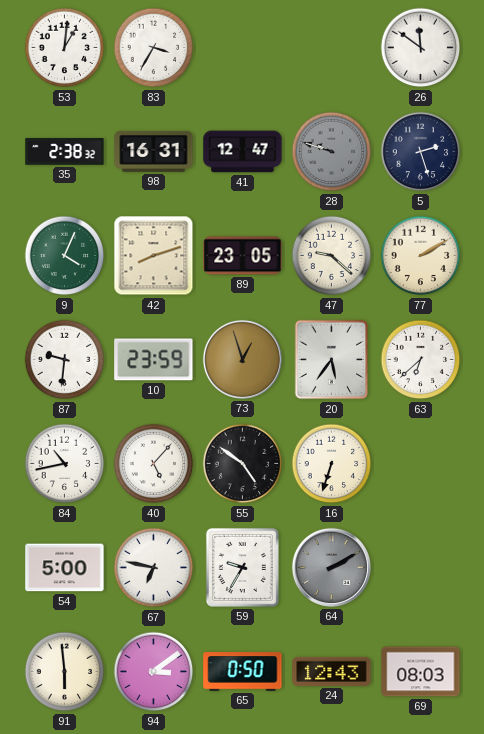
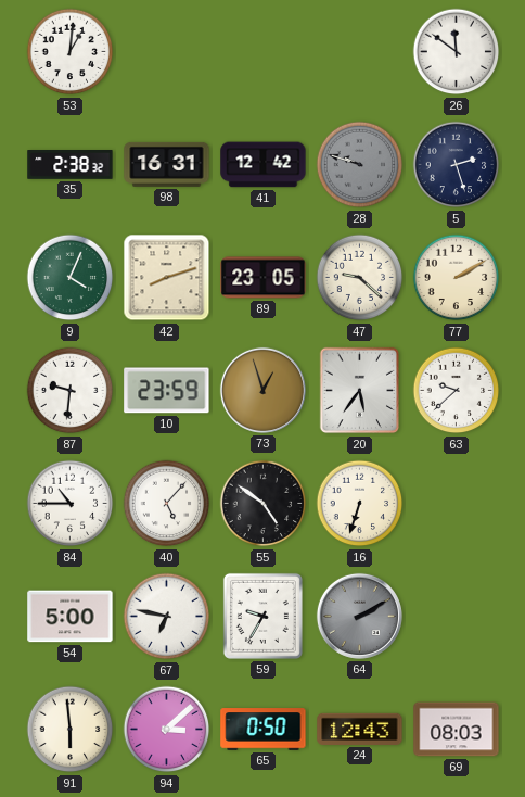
83: 3:35 -> none (154, 48)
41: 12:47 -> 12:42 (264, 165)
63: 6:38 -> 9:38 (457, 391)
84: 10:43 -> 10:45 (71, 504)
94: 3:09 -> 3:08 (167, 730)
